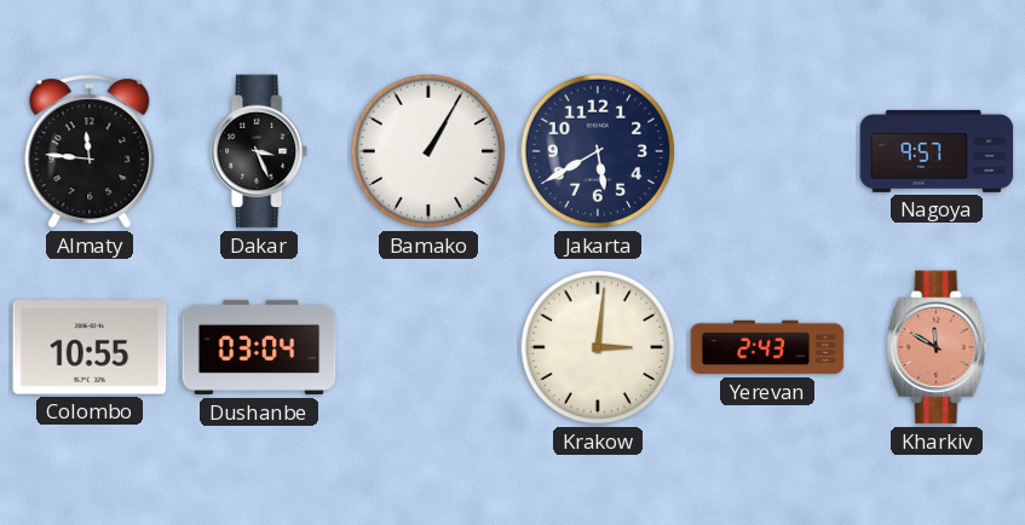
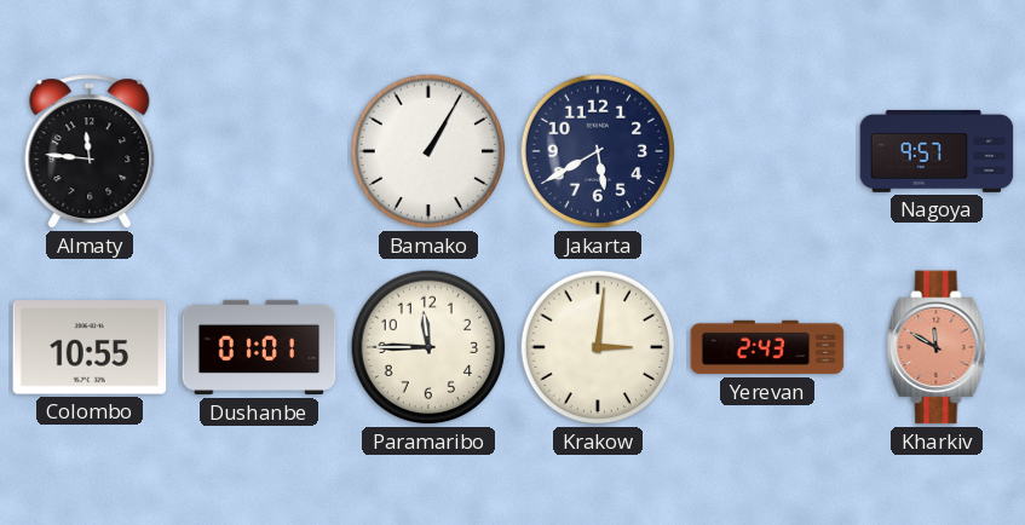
Dakar: 3:26 -> none (260, 151)
Dushanbe: 03:04 -> 01:01 (259, 347)
Paramaribo: none -> 11:45 (428, 347)
